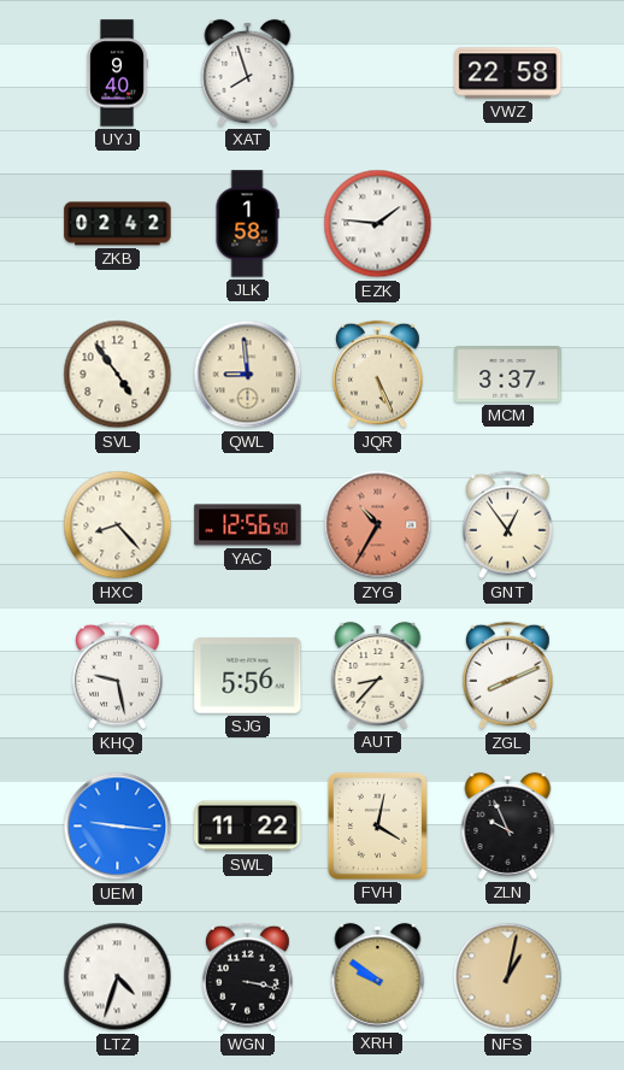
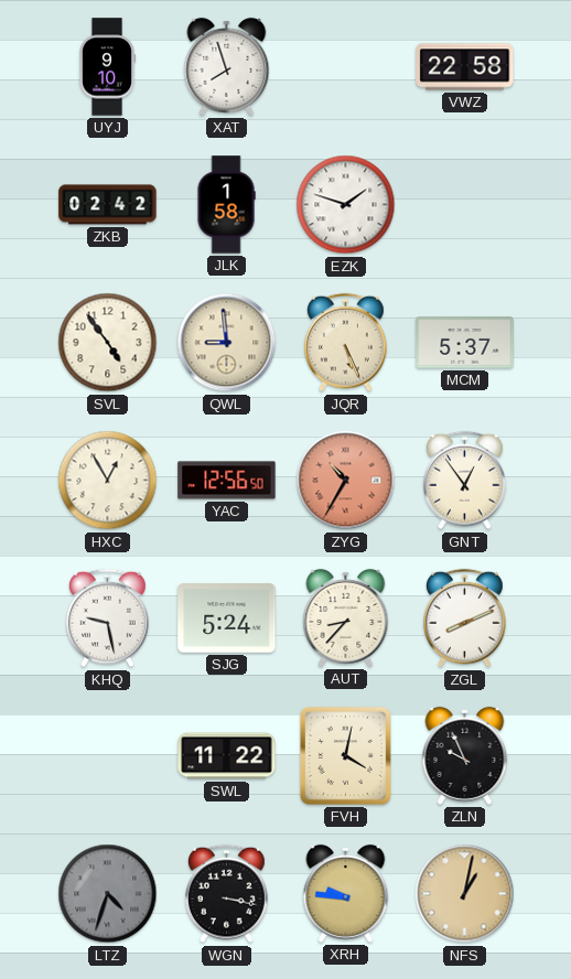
UYJ: 9:40 -> 9:10 (107, 67)
EZK: 1:46 -> 1:48 (346, 205)
MCM: 3:37 -> 5:37 (465, 343)
HXC: 8:23 -> 12:55 (108, 481)
SJG: 5:56 -> 5:24 (227, 618)
UEM: 9:16 -> none (118, 827)
LTZ dial: white -> grey (108, 894)
XRH: 9:51 -> 9:46 (346, 893)
